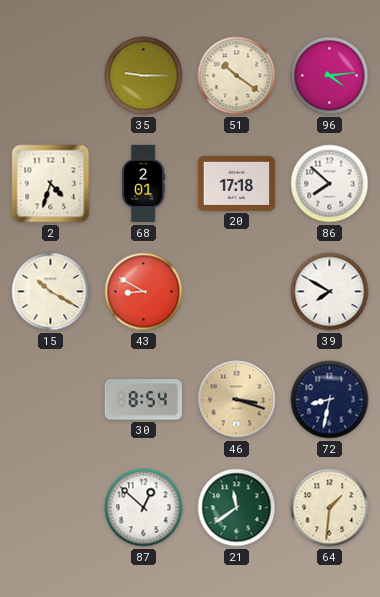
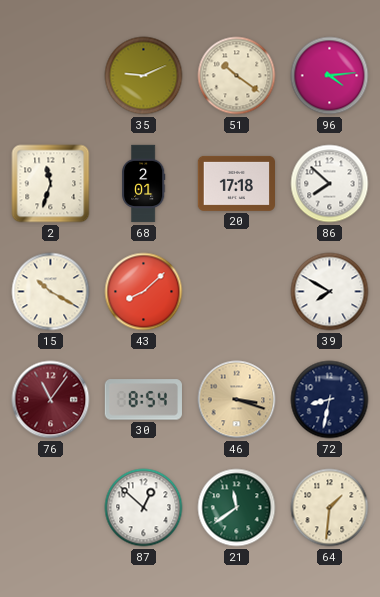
35: 9:15 -> 9:11 (144, 76)
2: 4:33 -> 11:33 (51, 184)
43: 8:50 -> 8:08 (144, 292)
76: none -> 11:06 (51, 400)
